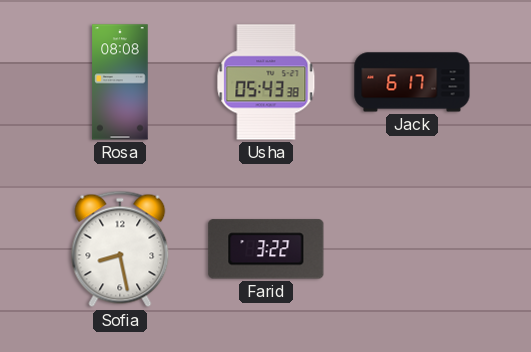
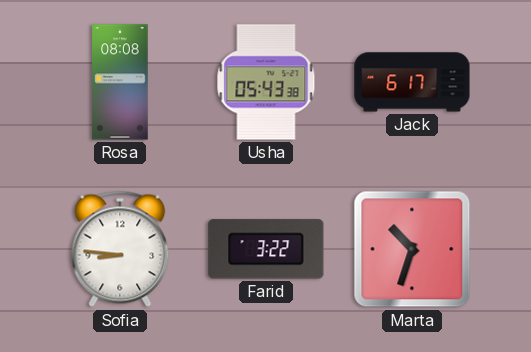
Sofia: 8:28 -> 8:46 (120, 249)
Marta: none -> 10:33 (412, 249)
